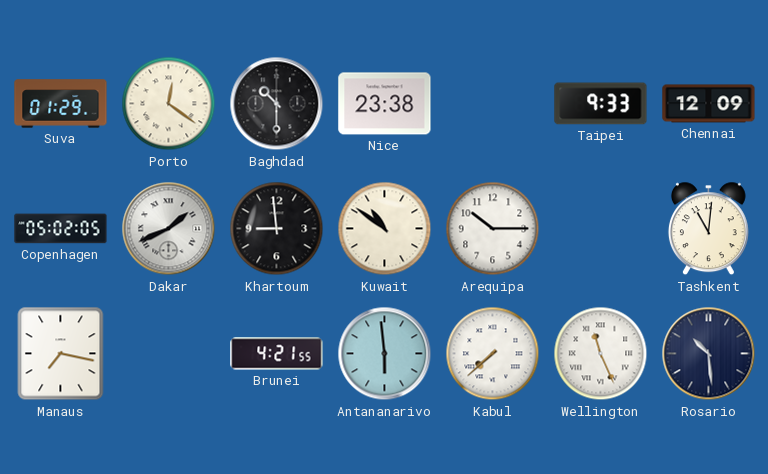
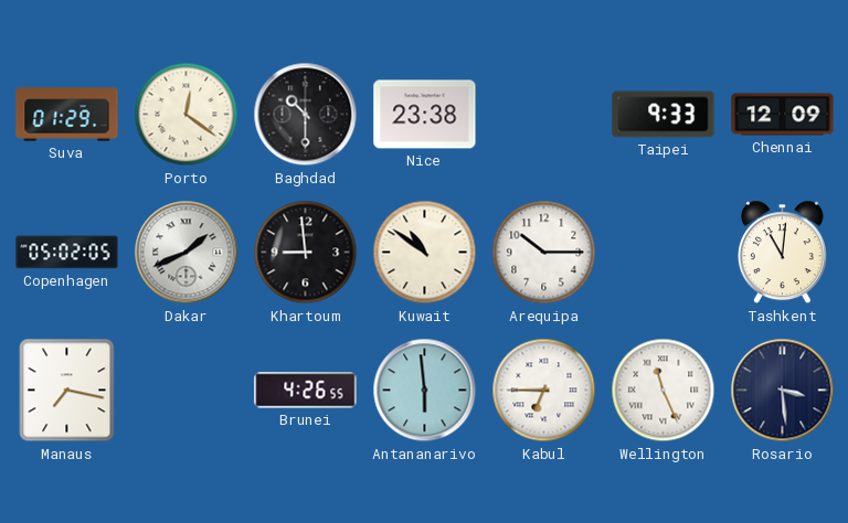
Brunei: 4:21 -> 4:26 (306, 391)
Kabul: 7:38 -> 6:45 (544, 391)
Rosario: 10:29 -> 3:29 (783, 391)
